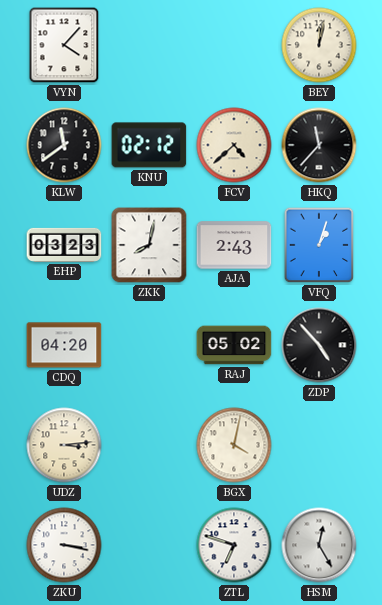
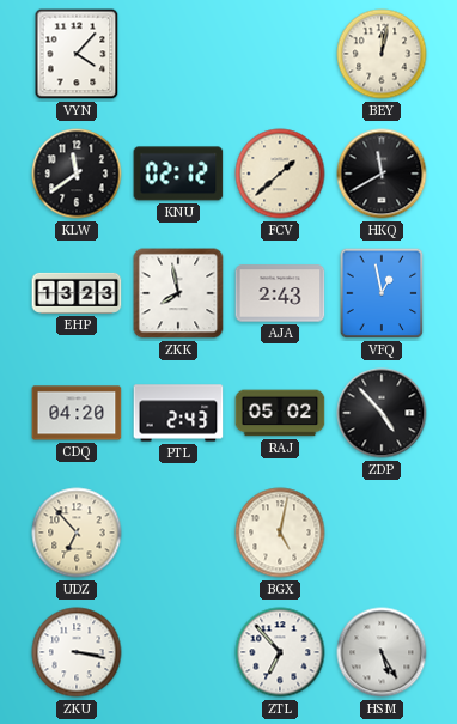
FCV: 4:38 -> 1:38 (280, 174)
HKQ: 11:37 -> 11:40 (382, 174)
EHP: 03:23 -> 13:23 (77, 293)
ZKK: 8:02 -> 7:58 (178, 293)
VFQ: 1:03 -> 12:58 (382, 293)
PTL: none -> 2:43 (178, 413)
UDZ: 3:14 -> 6:53 (77, 533)
BGX: 4:02 -> 5:02 (280, 533)
ZTL: 6:48 -> 6:53 (280, 652)
HSM: 12:25 -> 5:25 (382, 652)
